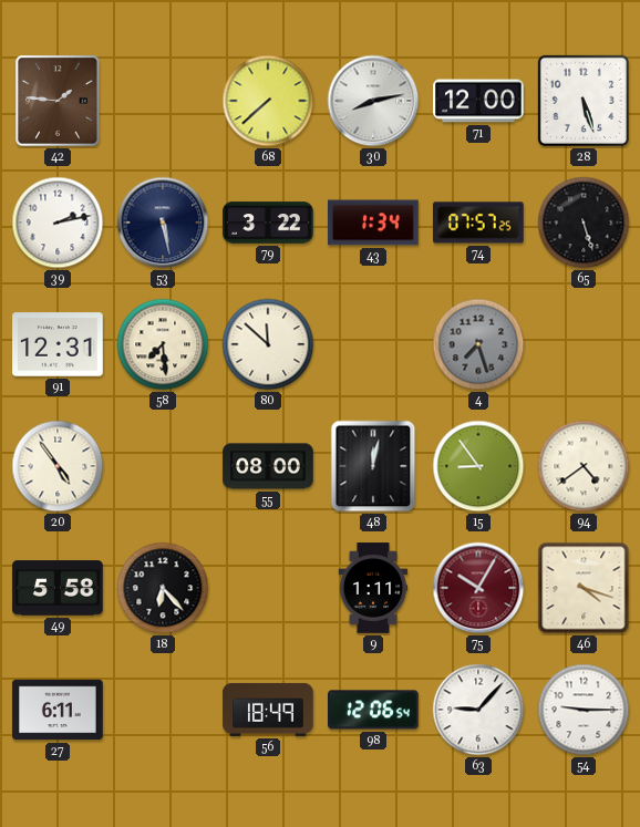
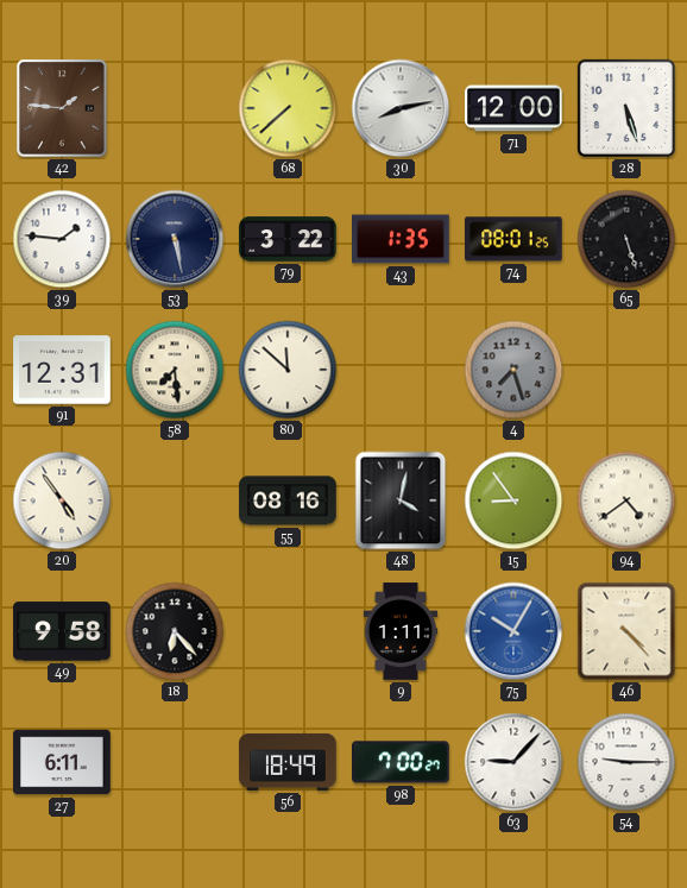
39: 2:13 -> 1:46 (62, 239)
43: 1:34 -> 1:35 (402, 239)
74: 07:57 -> 08:01 (515, 239)
55: 08:00 -> 08:16 (288, 500)
48: 12:02 -> 4:02 (401, 500)
49: 5:58 -> 9:58 (62, 631)
75 dial: burgundy -> blue (513, 631)
46: 4:18 -> 4:23 (626, 631)
98: 12:06 -> 7:00 (401, 762)
